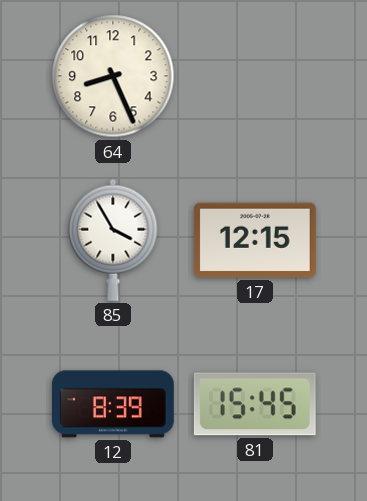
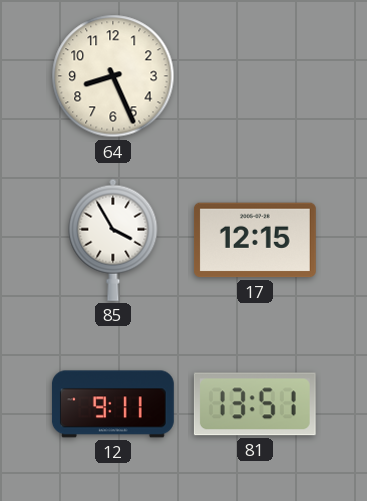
12: 8:39 -> 9:11 (113, 404)
81: 15:45 -> 13:51 (255, 404)
